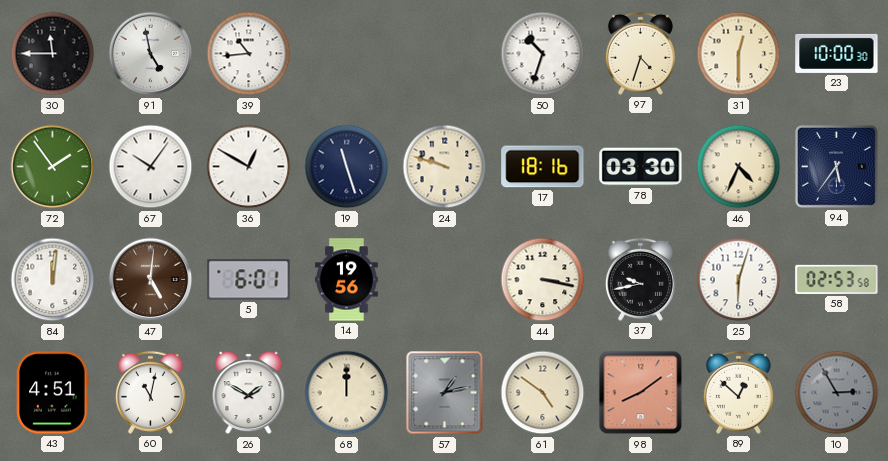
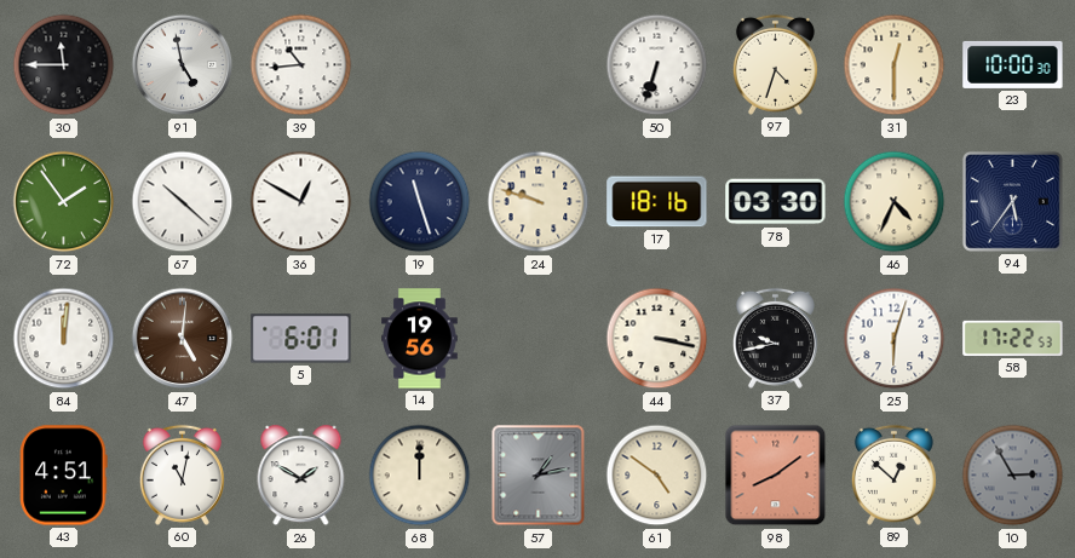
50: 10:33 -> 6:33 (657, 65)
67: 10:06 -> 10:22 (183, 202)
58: 02:53 -> 17:22 (1013, 338)
